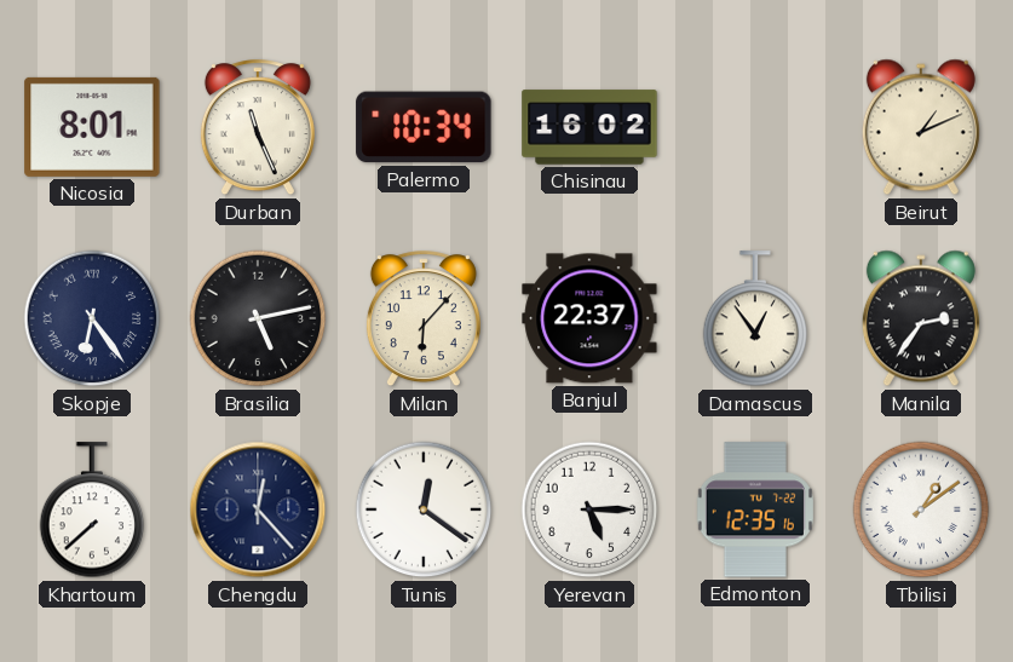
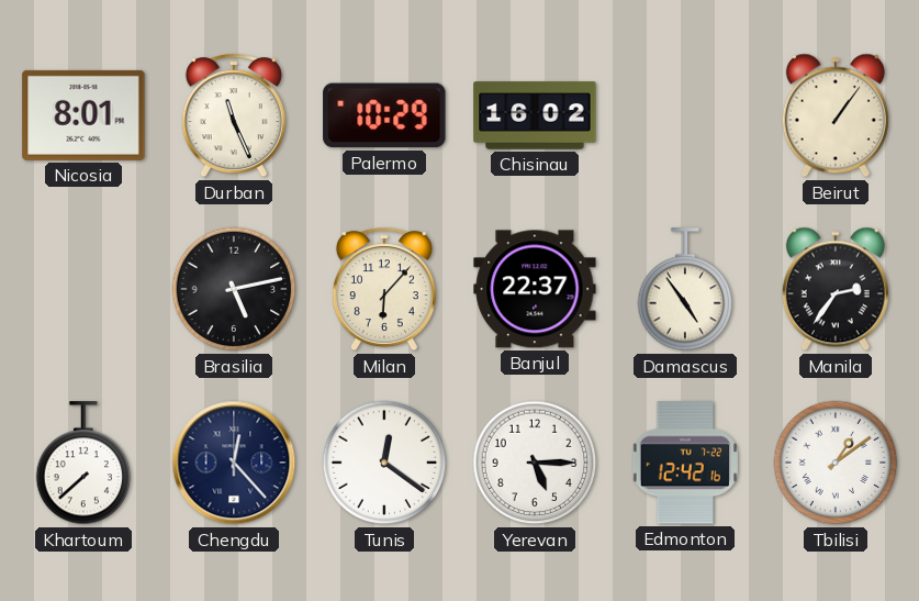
Palermo: 10:34 -> 10:29 (384, 115)
Beirut: 1:11 -> 1:06 (836, 115)
Skopje: 6:24 -> none (92, 318)
Damascus: 12:54 -> 4:54 (685, 290)
Edmonton: 12:35 -> 12:42 (685, 463)
